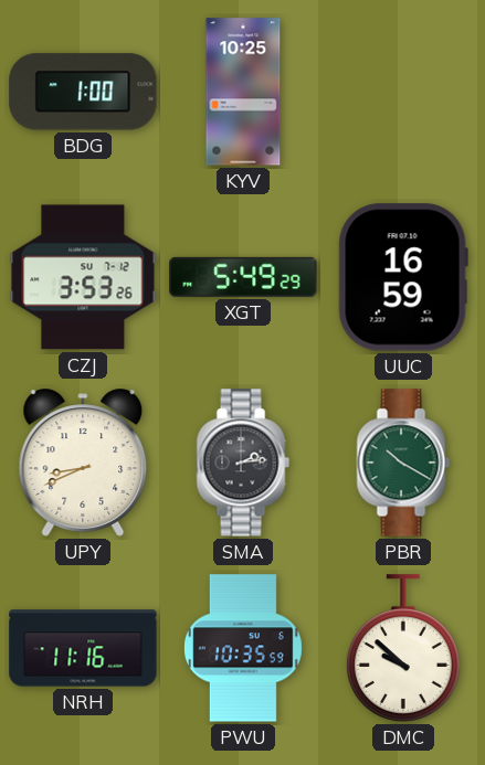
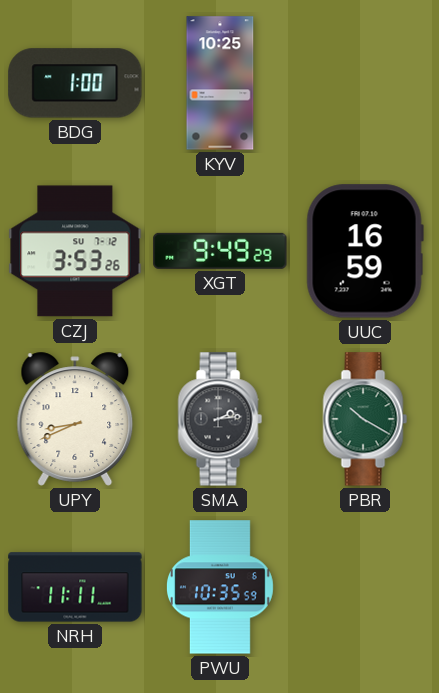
XGT: 5:49 -> 9:49 (220, 251)
NRH: 11:16 -> 11:11 (75, 587)
DMC: 9:52 -> none (403, 648)
